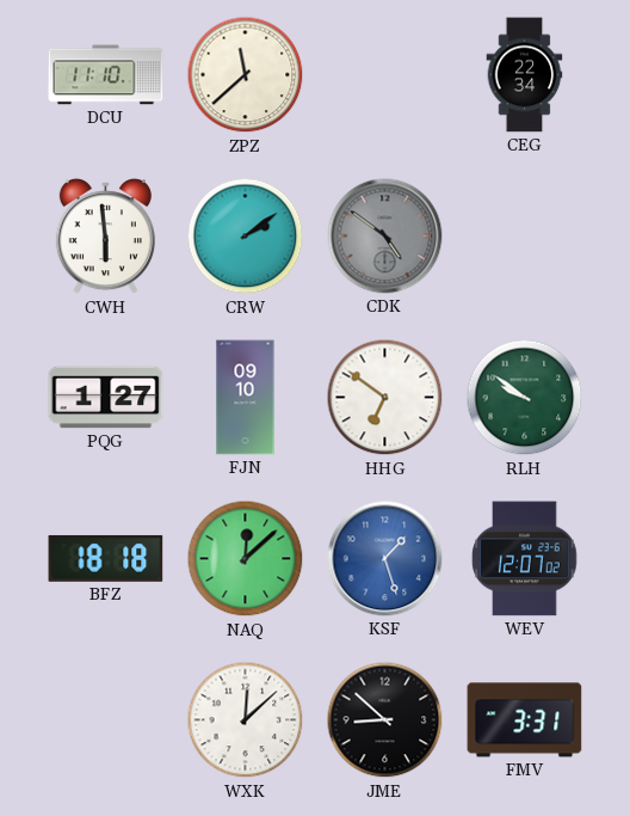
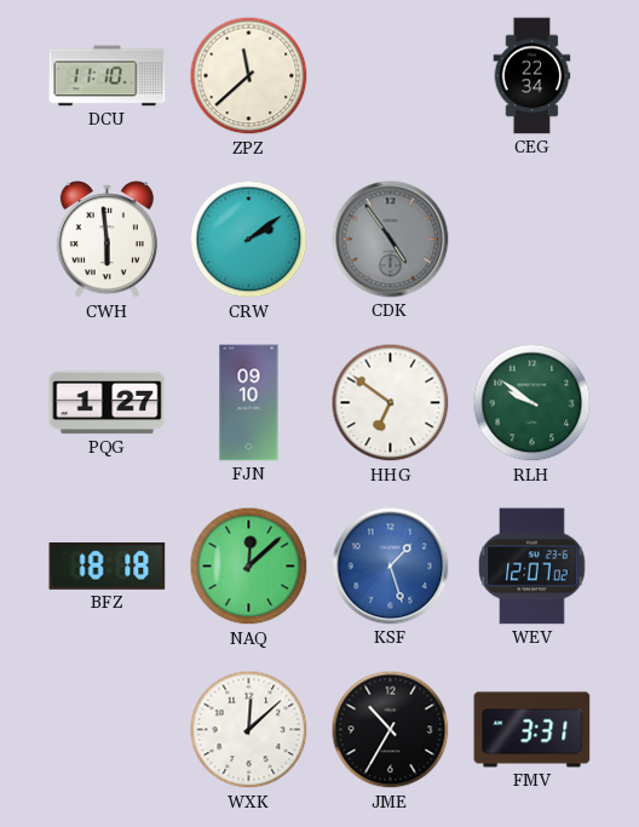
CDK: 4:51 -> 4:54 (391, 240)
JME: 8:52 -> 10:35 (391, 730)
